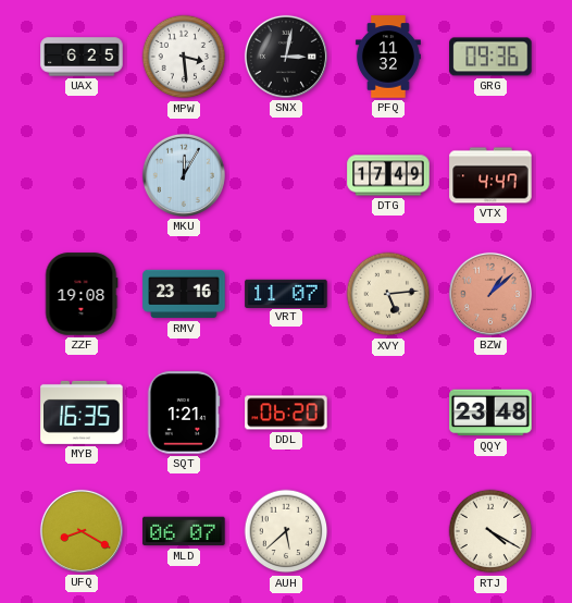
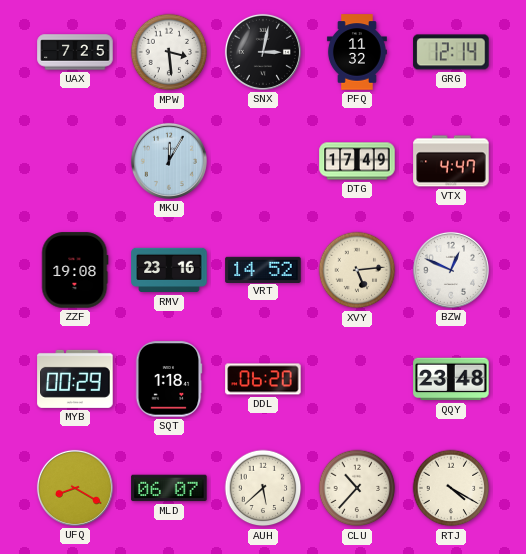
UAX: 6:25 -> 7:25 (75, 52)
GRG: 09:36 -> 12:14 (451, 52)
VRT: 11:07 -> 14:52 (263, 269)
BZW: 1:08 -> 12:49 (451, 270)
BZW dial: salmon -> white (451, 270)
MYB: 16:35 -> 00:29 (75, 379)
SQT: 1:21 -> 1:18 (169, 379)
CLU: none -> 10:37 (357, 488)
